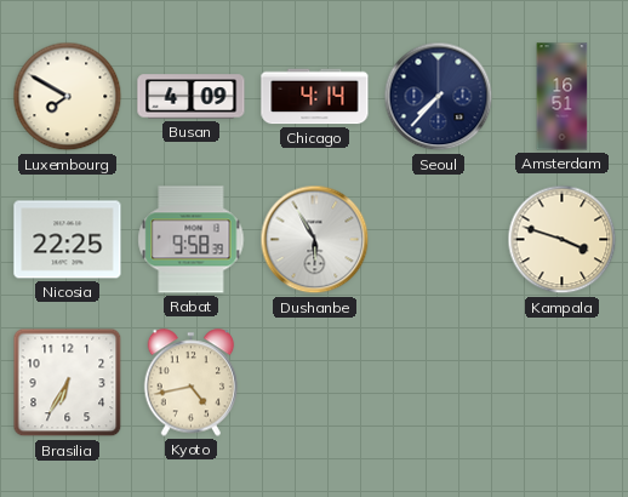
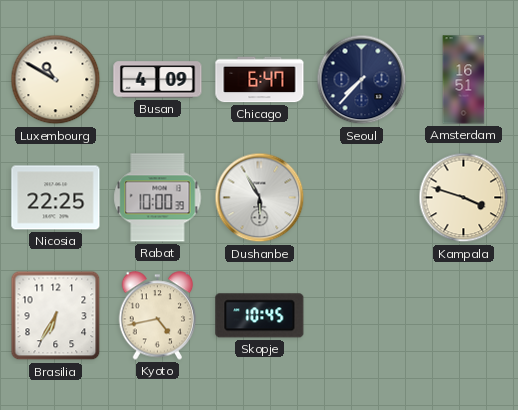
Luxembourg: 7:50 -> 10:50 (56, 80)
Chicago: 4:14 -> 6:47 (260, 80)
Rabat: 9:58 -> 10:00 (158, 198)
Skopje: none -> 10:45 (260, 316)
